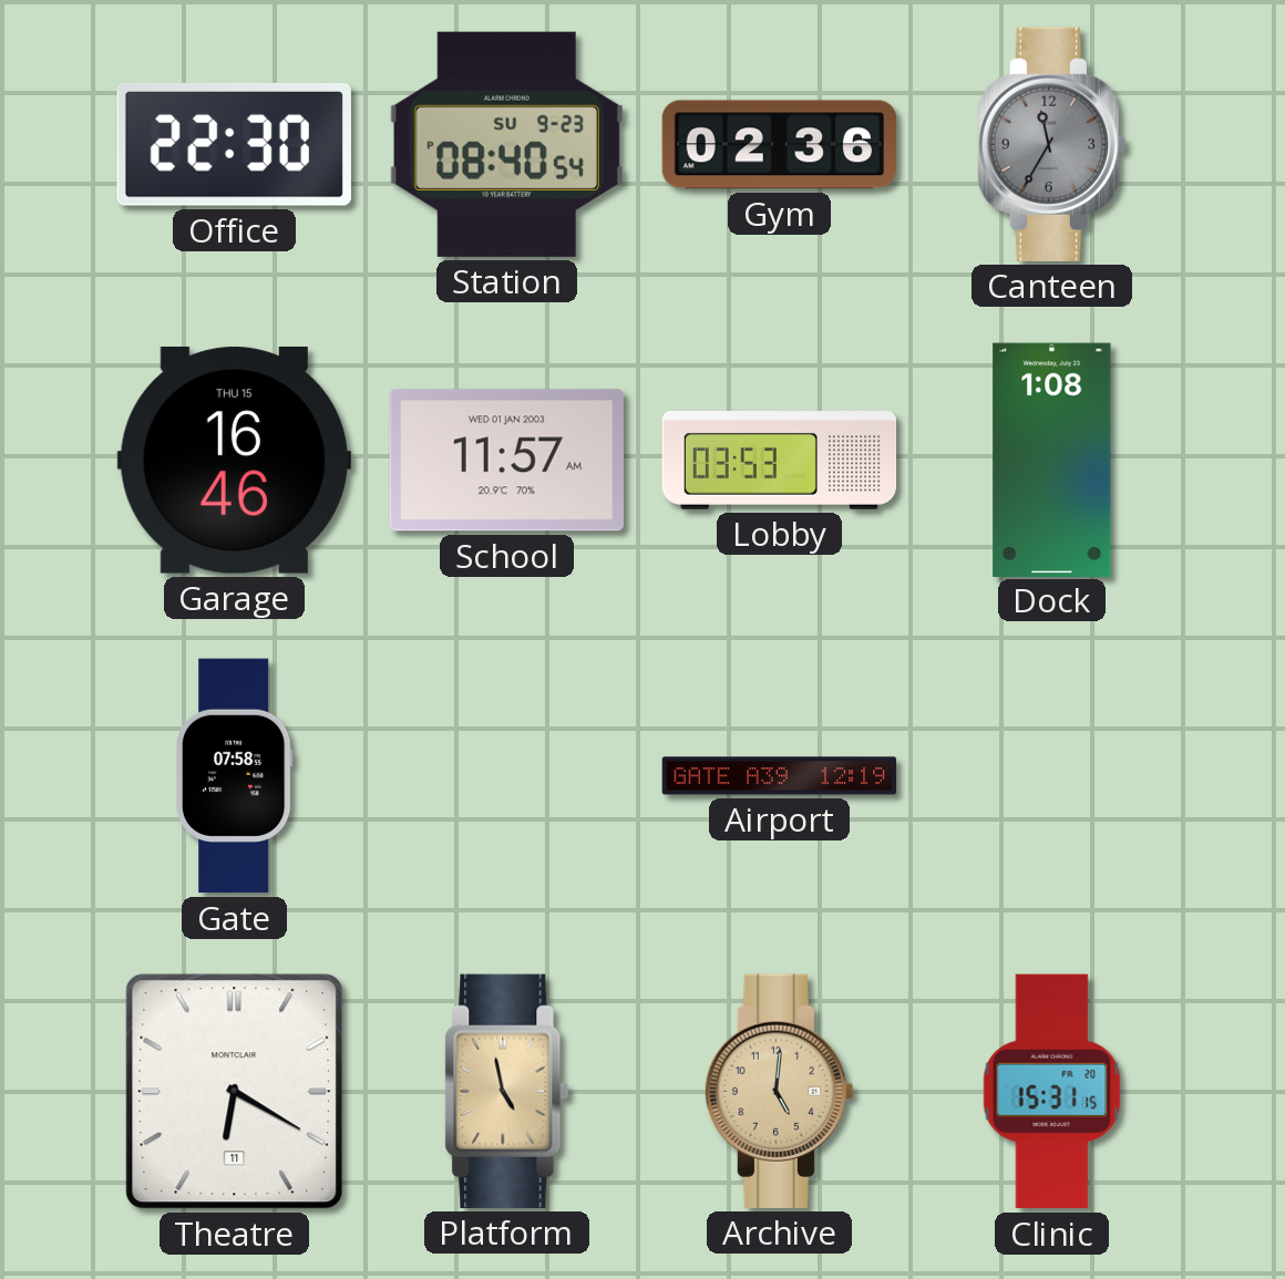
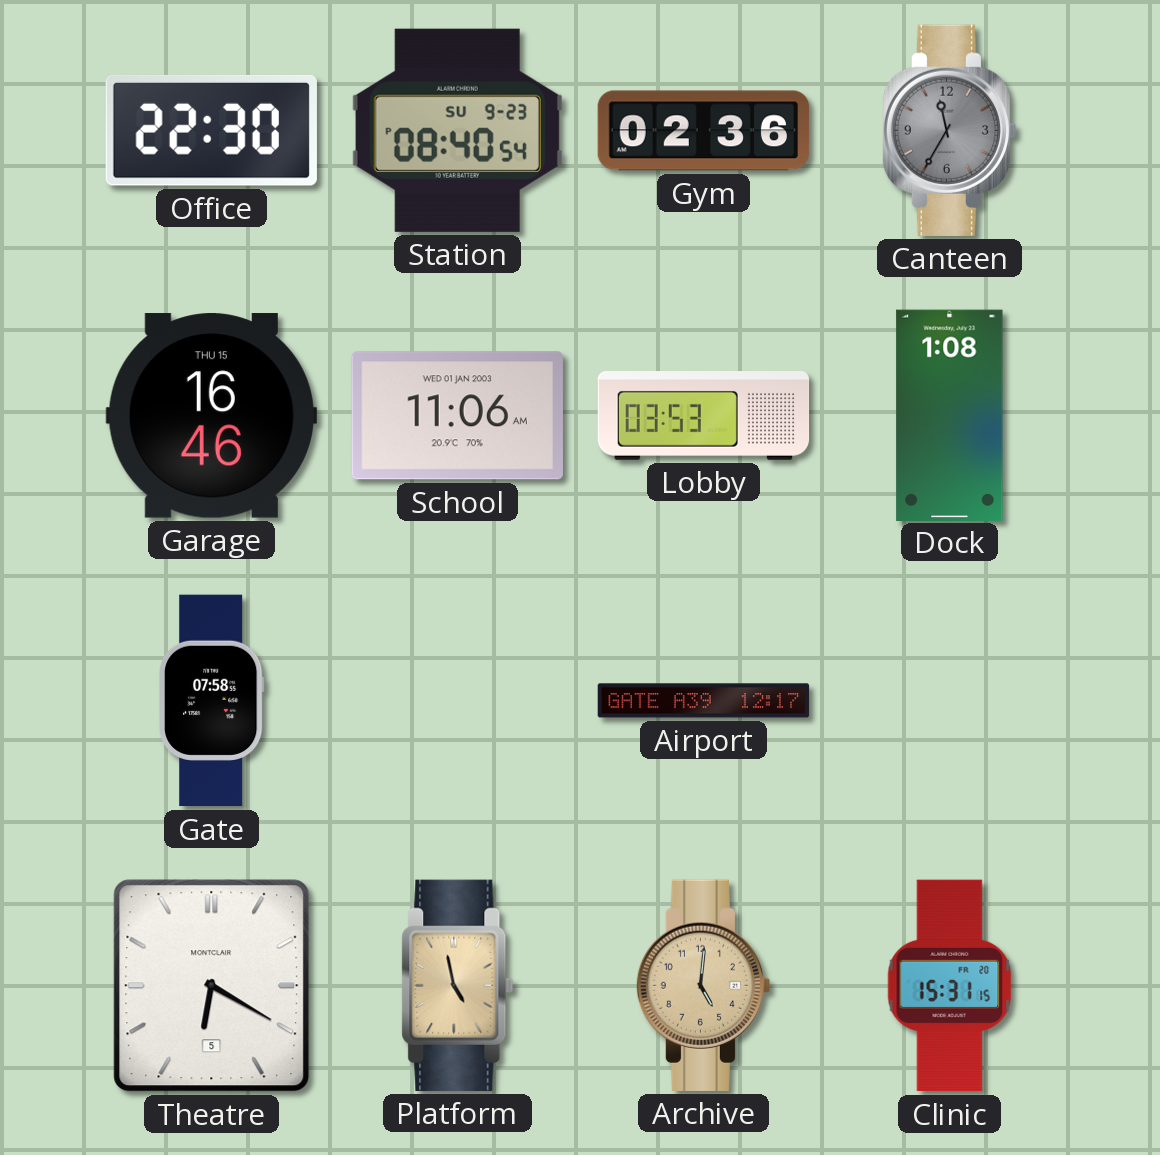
School: 11:57 -> 11:06 (457, 416)
Airport: 12:19 -> 12:17 (704, 701)
Theatre date: 11 -> 5 (212, 986)
